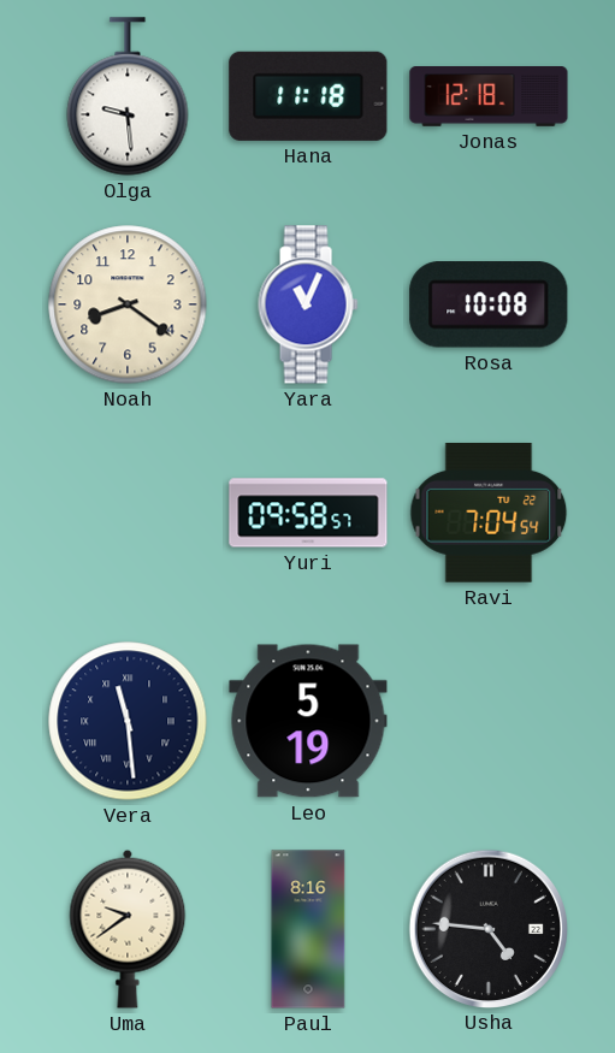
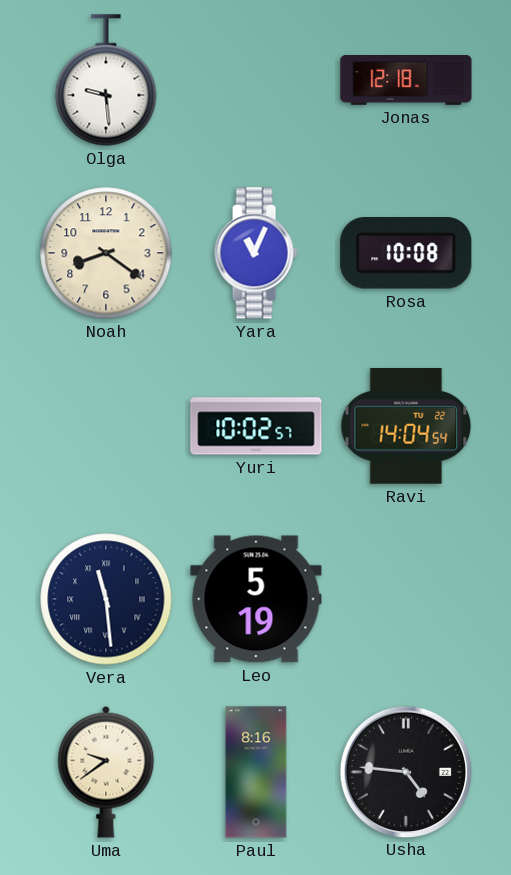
Hana: 11:18 -> none (308, 96)
Yuri: 09:58 -> 10:02 (256, 426)
Ravi: 7:04 -> 14:04 (406, 426)
